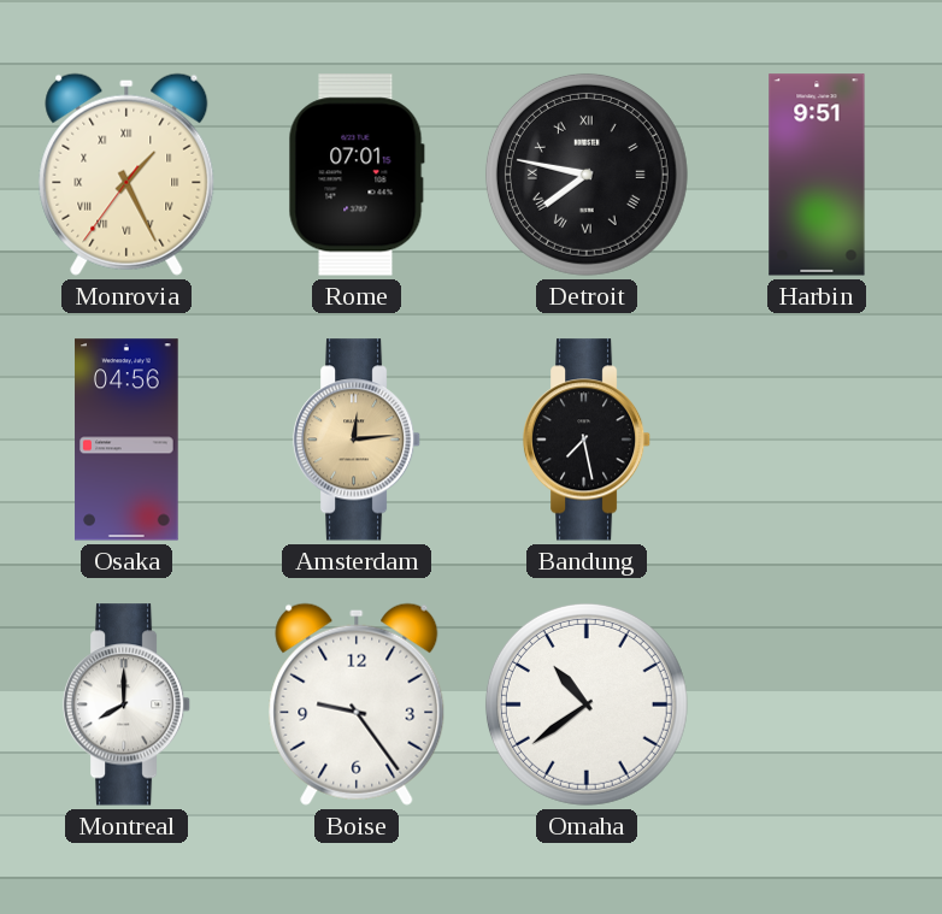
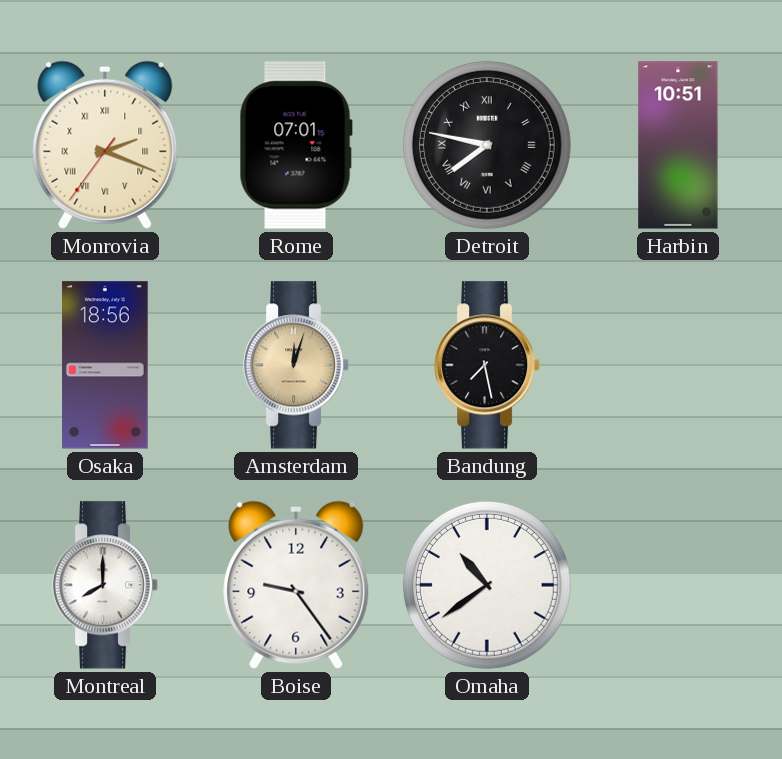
Monrovia: 1:25 -> 2:18 (105, 145)
Harbin: 9:51 -> 10:51 (678, 145)
Osaka: 04:56 -> 18:56 (105, 365)
Amsterdam: 12:14 -> 12:03 (296, 365)
